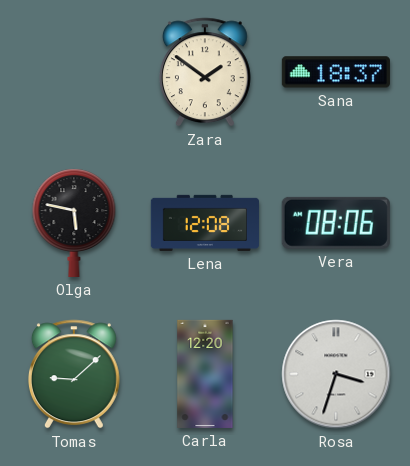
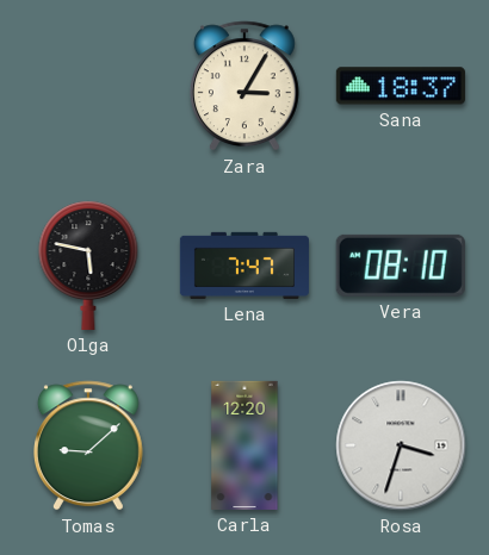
Zara: 1:51 -> 3:05 (244, 86)
Lena: 12:08 -> 7:47 (244, 266)
Vera: 08:06 -> 08:10 (401, 266)
